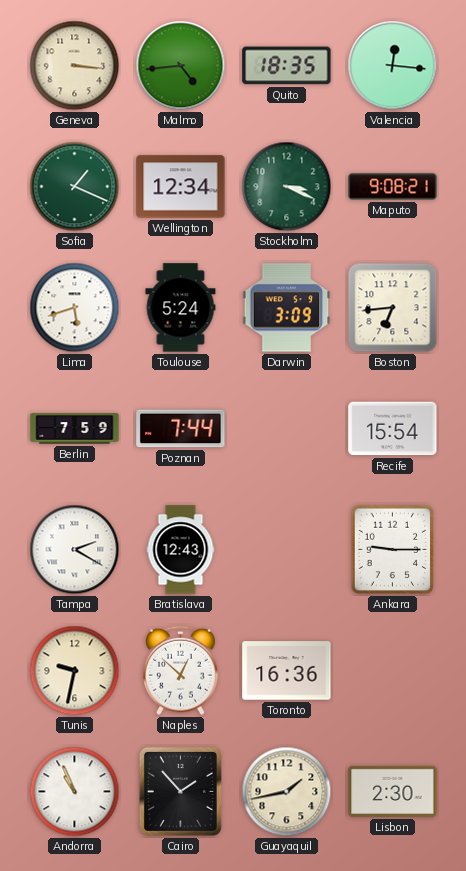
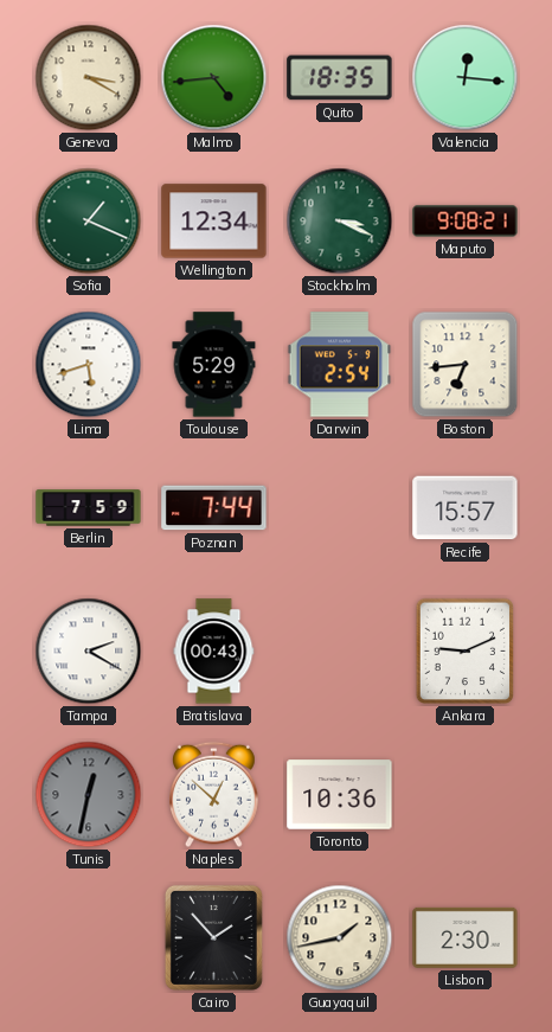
Geneva: 3:16 -> 3:20 (89, 78)
Toulouse: 5:24 -> 5:29 (214, 365)
Darwin: 3:09 -> 2:54 (340, 365)
Recife: 15:54 -> 15:57 (466, 508)
Bratislava: 12:43 -> 00:43 (214, 652)
Ankara: 9:15 -> 9:11 (466, 652)
Tunis: 9:32 -> 12:32 (89, 795)
Tunis dial: cream -> grey (89, 795)
Toronto: 16:36 -> 10:36 (340, 795)
Andorra: 10:56 -> none (75, 792)
